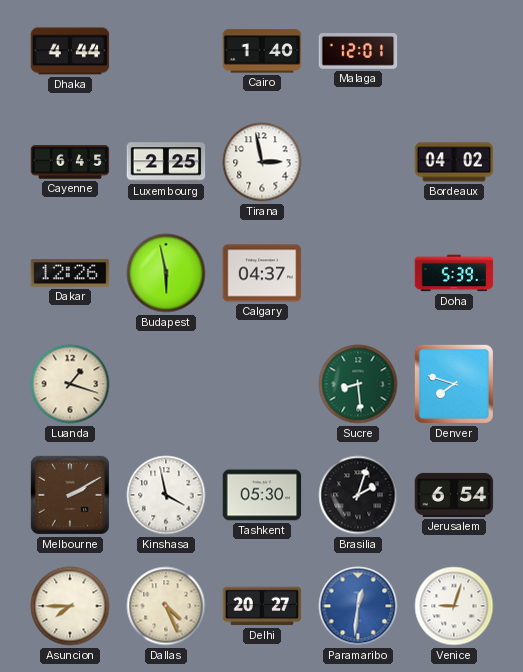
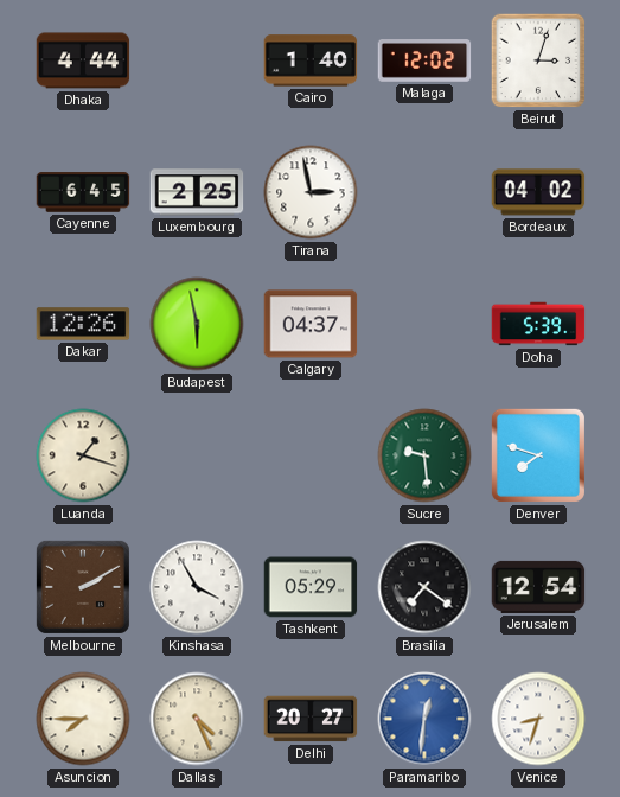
Malaga: 12:01 -> 12:02 (424, 62)
Beirut: none -> 3:03 (538, 60)
Sucre: 8:29 -> 9:29 (424, 455)
Kinshasa: 3:58 -> 3:55 (197, 587)
Tashkent: 05:30 -> 05:29 (311, 587)
Brasilia: 2:03 -> 7:21 (424, 587)
Jerusalem: 6:54 -> 12:54 (538, 587)
Venice: 9:03 -> 8:33 (538, 719)
